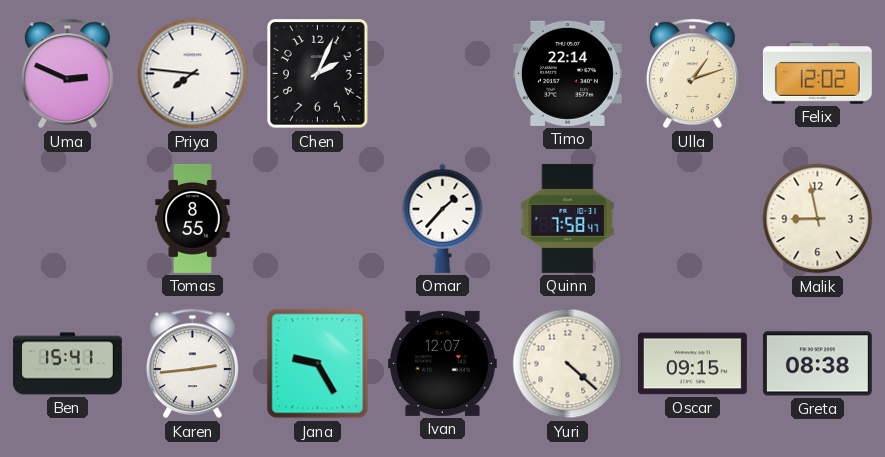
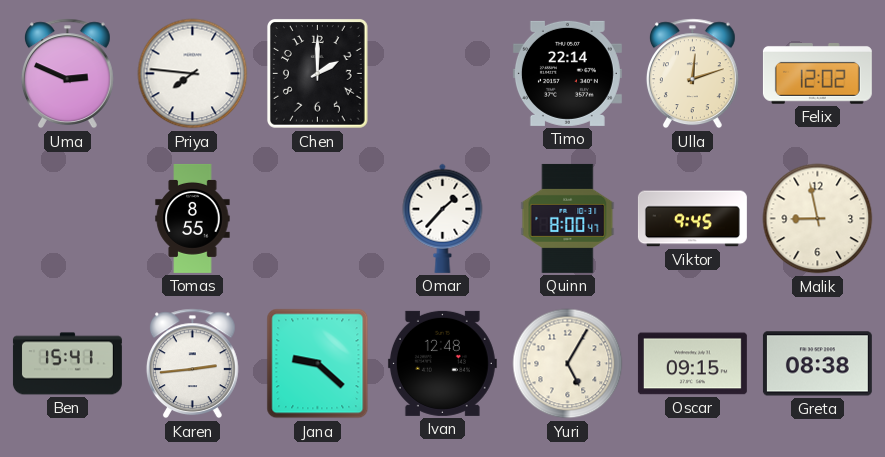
Chen: 2:04 -> 2:00 (318, 74)
Ulla: 1:12 -> 12:12 (692, 74)
Quinn: 7:58 -> 8:00 (568, 218)
Viktor: none -> 9:45 (692, 219)
Jana: 9:25 -> 9:22 (318, 364)
Ivan: 12:07 -> 12:48 (442, 363)
Yuri: 4:22 -> 5:05 (568, 364)
